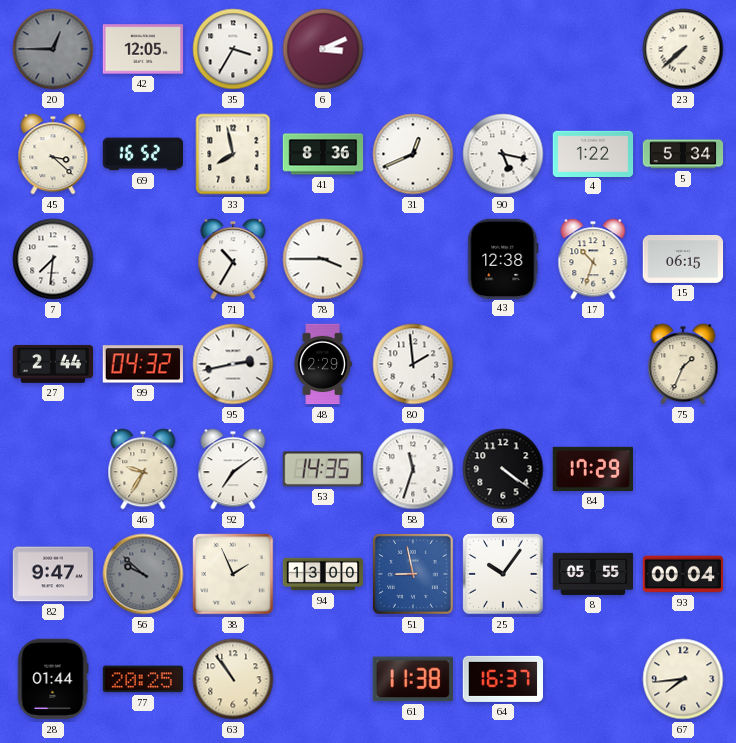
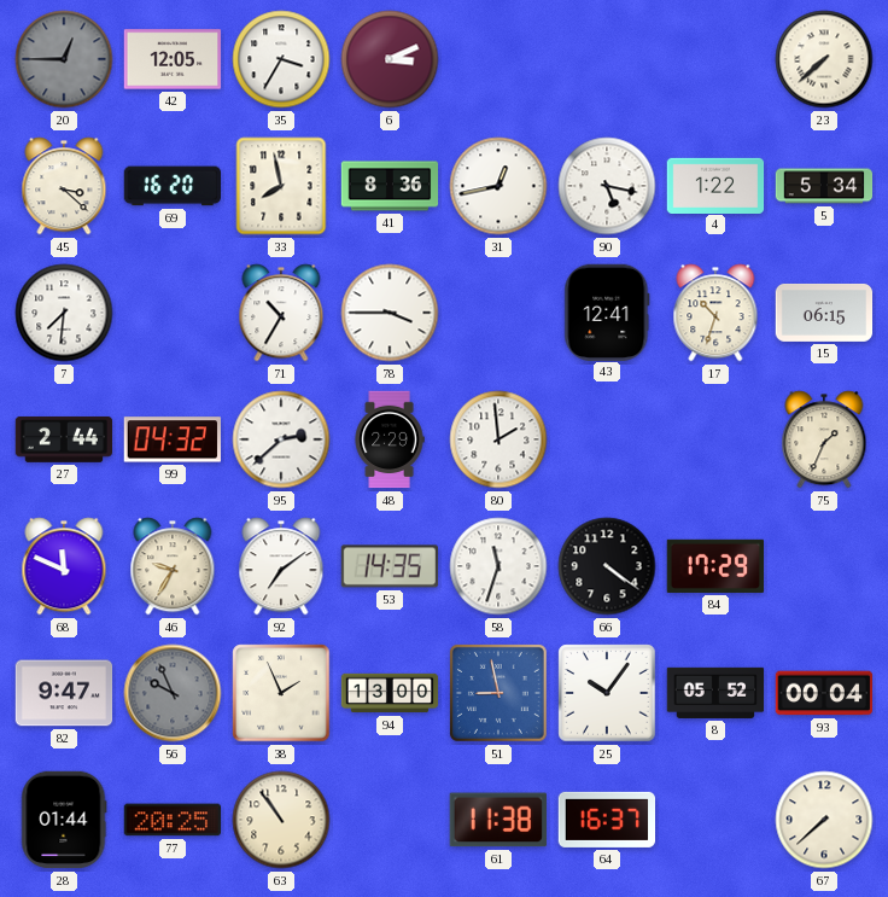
69: 16:52 -> 16:20 (171, 186)
31: 12:41 -> 12:43 (498, 186)
43: 12:38 -> 12:41 (607, 311)
95: 2:43 -> 2:38 (281, 439)
68: none -> 11:49 (64, 566)
56: 9:52 -> 9:56 (173, 693)
8: 05:55 -> 05:52 (715, 693)
67: 7:44 -> 7:38 (824, 820)
